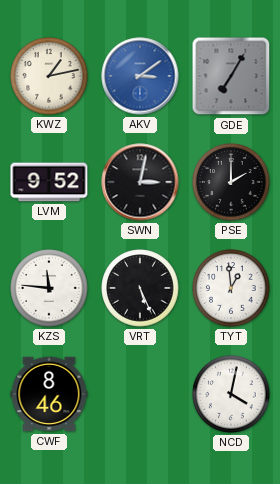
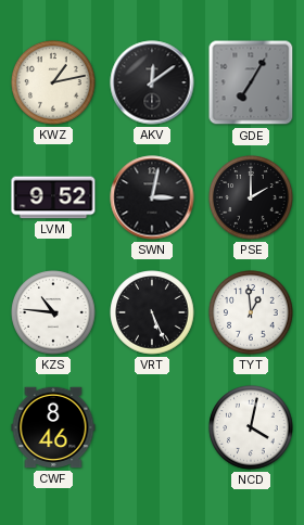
AKV: 3:09 -> 12:09 (152, 82)
AKV dial: blue -> black (152, 82)
KZS: 11:46 -> 10:46 (53, 312)
